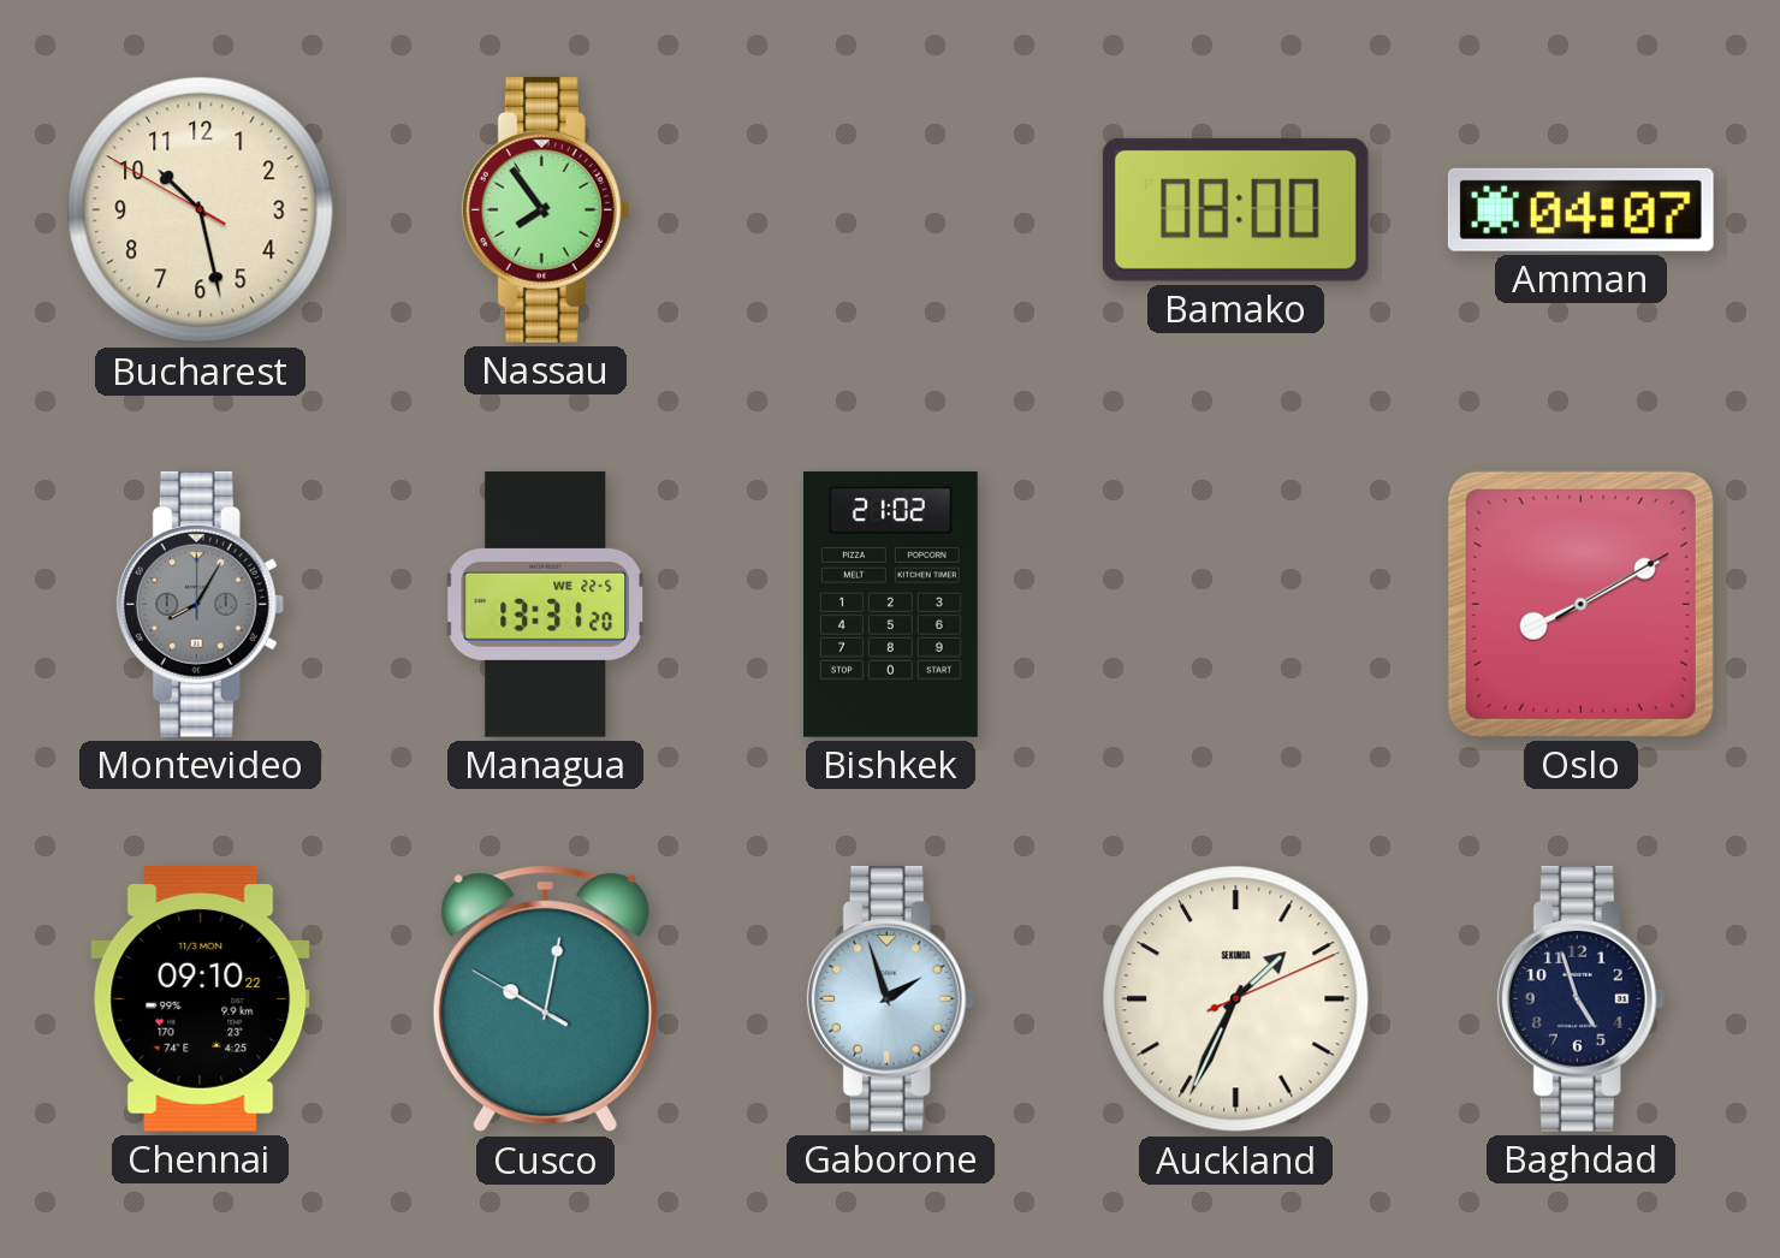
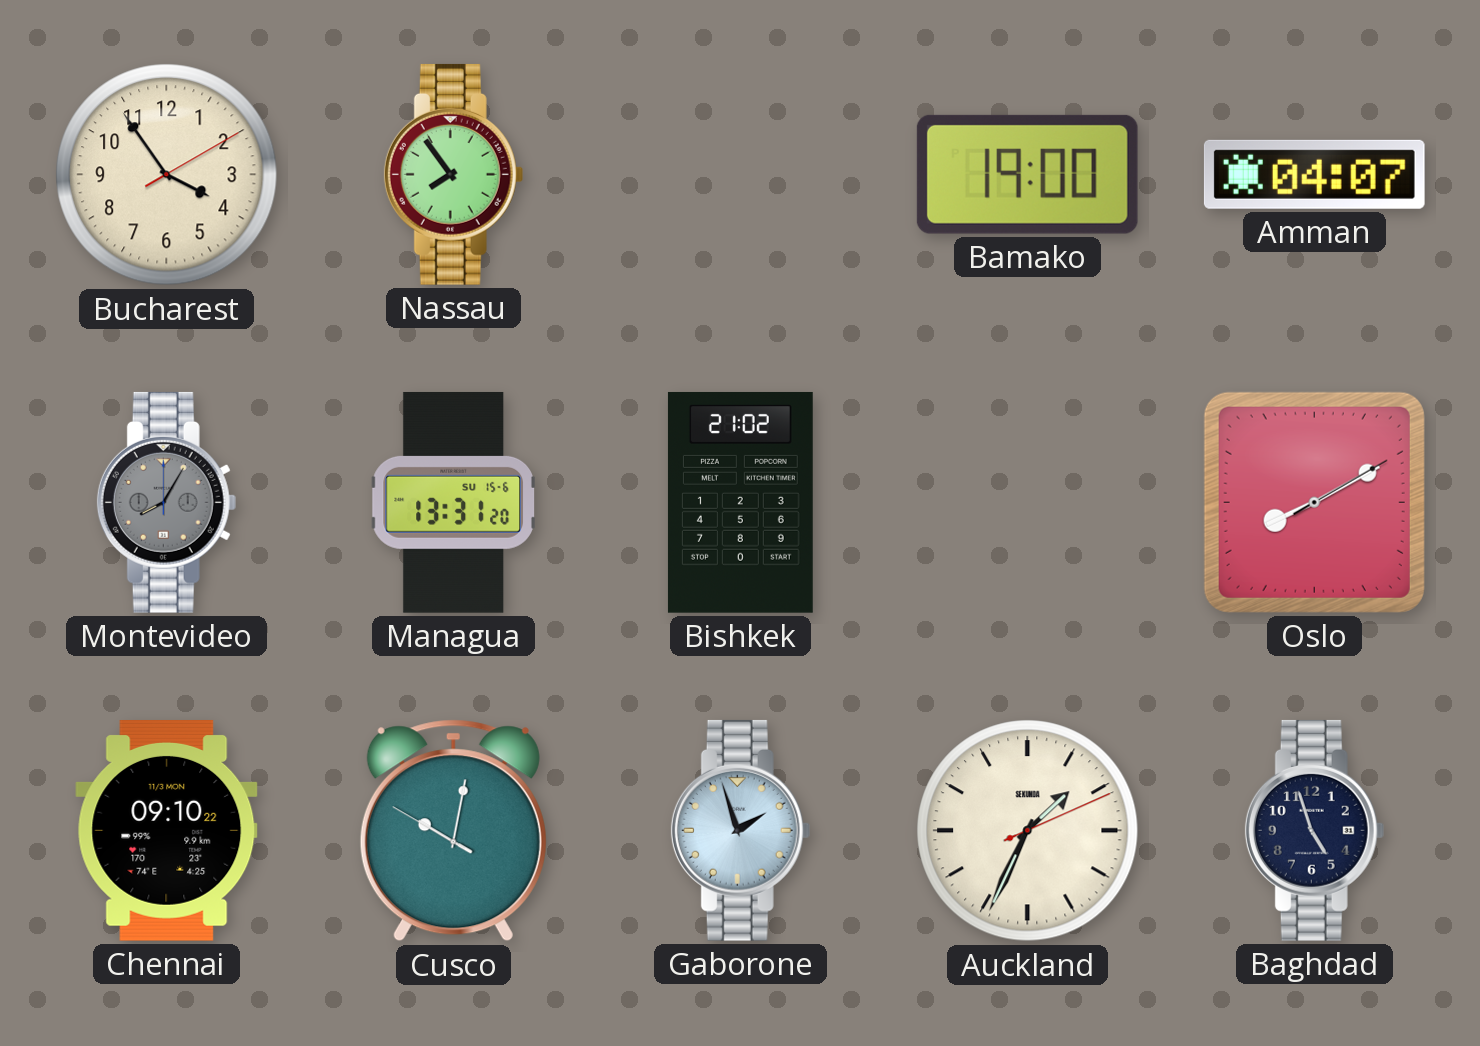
Bucharest: 10:27 -> 3:54 (167, 175)
Bamako: 08:00 -> 19:00 (1027, 174)
Managua date: WE 22-5 -> SU 15-6 (453, 502)
